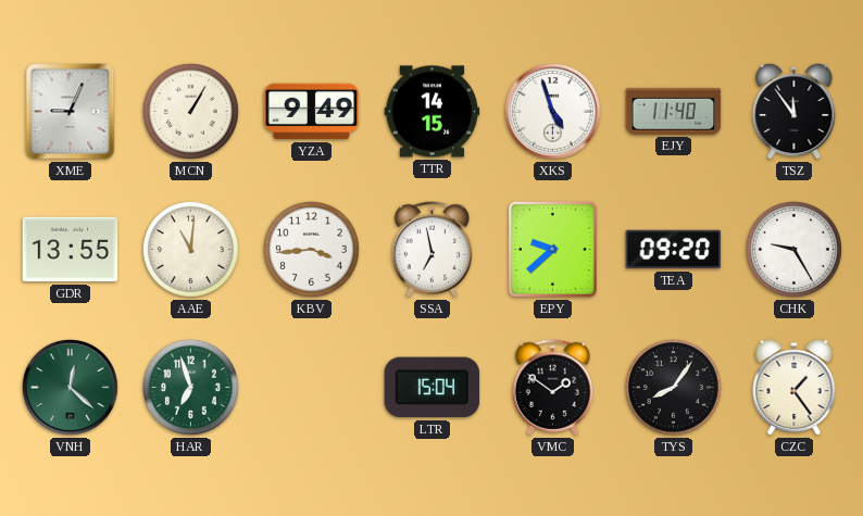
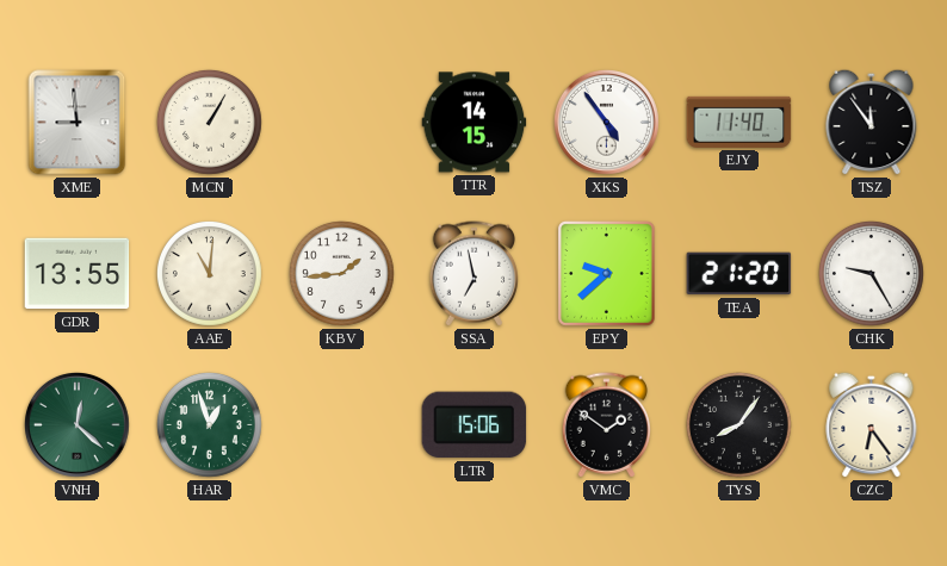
XME: 9:04 -> 8:59 (78, 123)
YZA: 9:49 -> none (312, 112)
XKS: 4:57 -> 4:54 (607, 123)
KBV: 3:44 -> 1:44 (341, 273)
TEA: 09:20 -> 21:20 (739, 274)
HAR: 6:57 -> 12:57 (209, 424)
LTR: 15:04 -> 15:06 (475, 425)
CZC: 1:24 -> 6:24 (872, 424)
